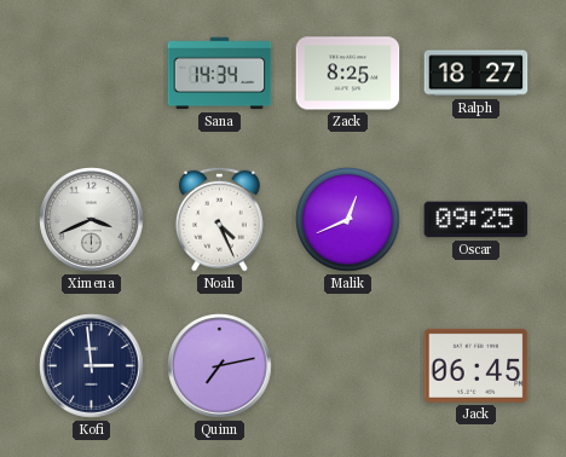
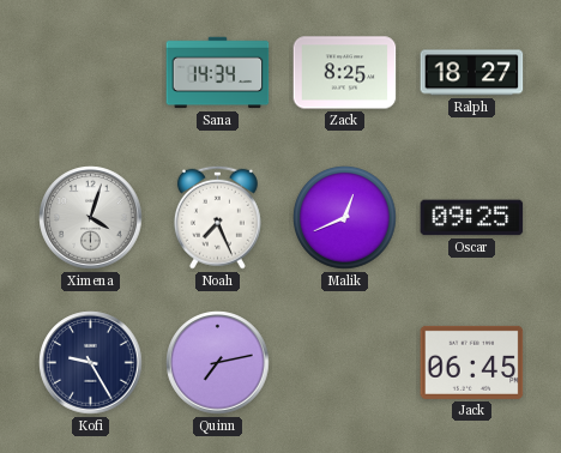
Ximena: 3:41 -> 4:03 (91, 218)
Noah: 4:26 -> 7:26 (217, 217)
Kofi: 2:59 -> 9:25 (91, 363)
